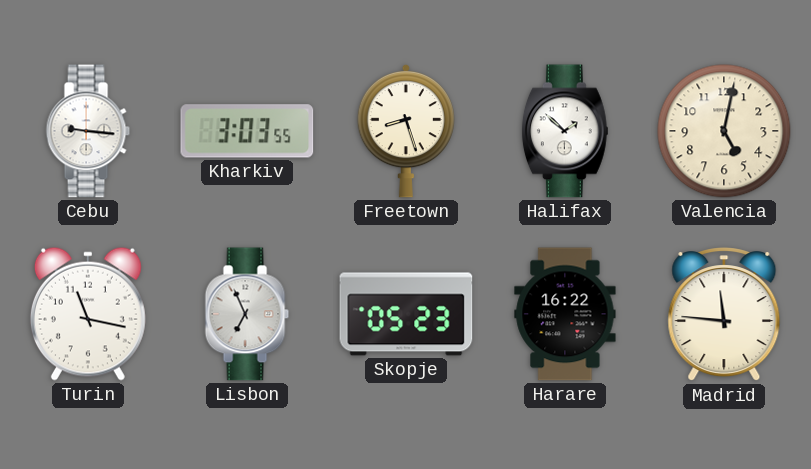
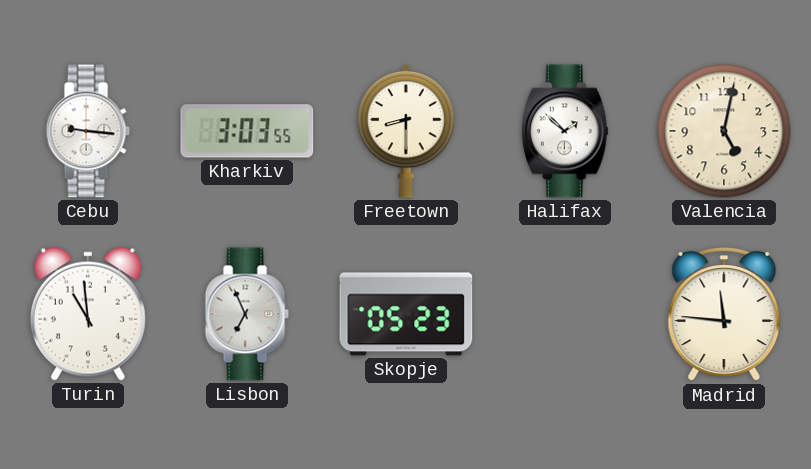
Freetown: 8:27 -> 8:30 (406, 131)
Turin: 11:17 -> 10:59 (88, 314)
Harare: 16:22 -> none (565, 314)
